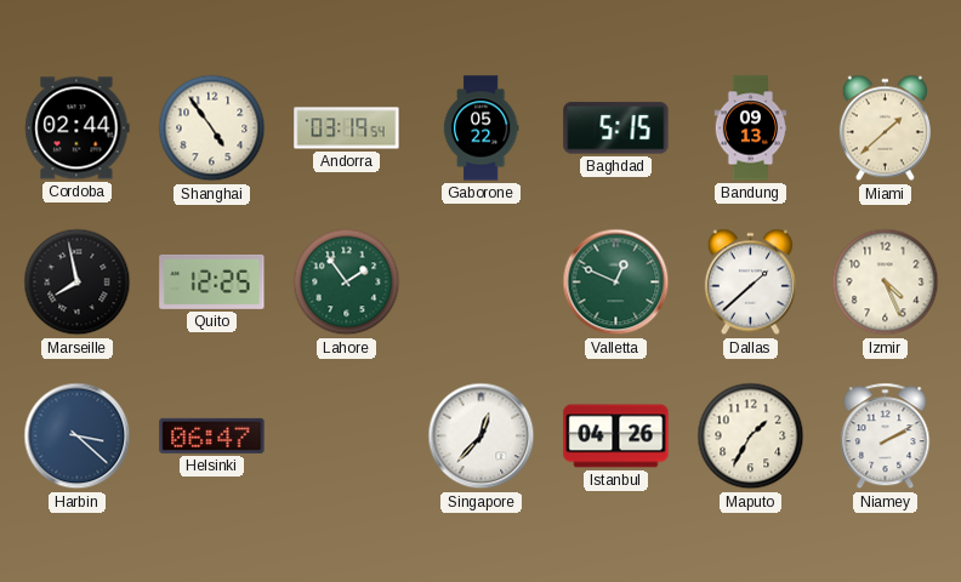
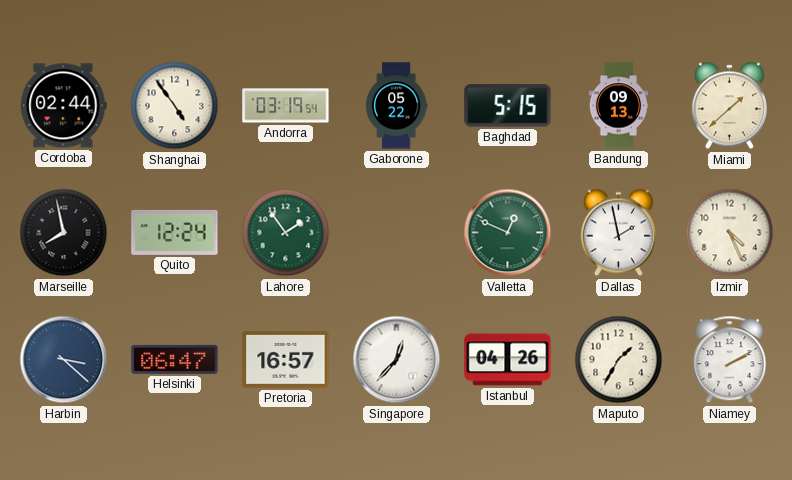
Quito: 12:25 -> 12:24 (175, 232)
Dallas: 1:38 -> 1:58 (618, 233)
Pretoria: none -> 16:57 (286, 360)
